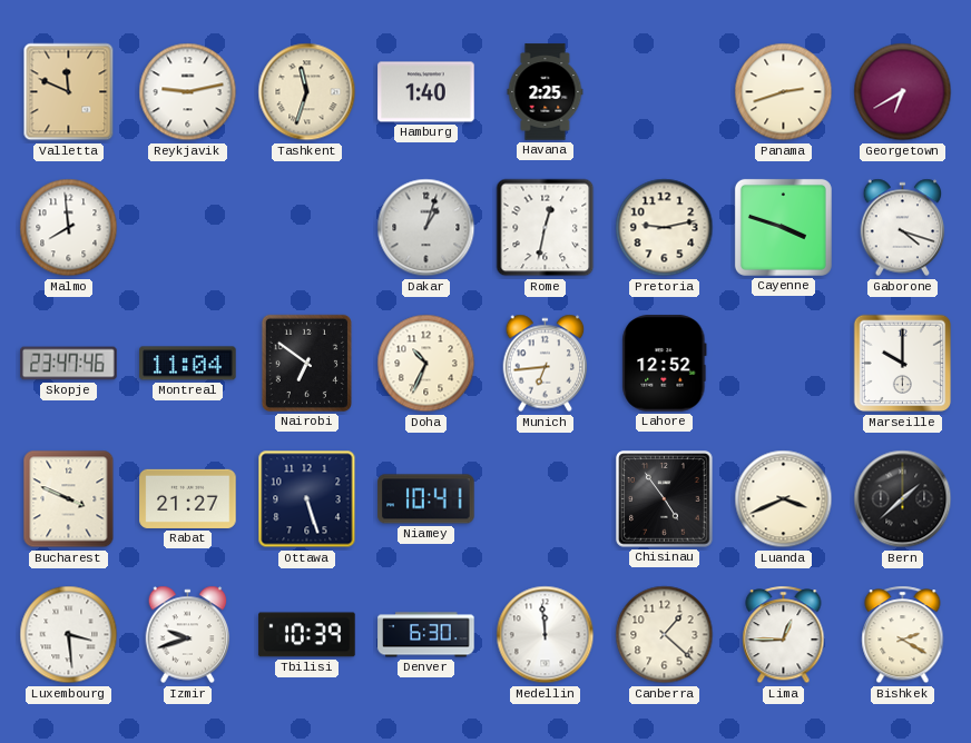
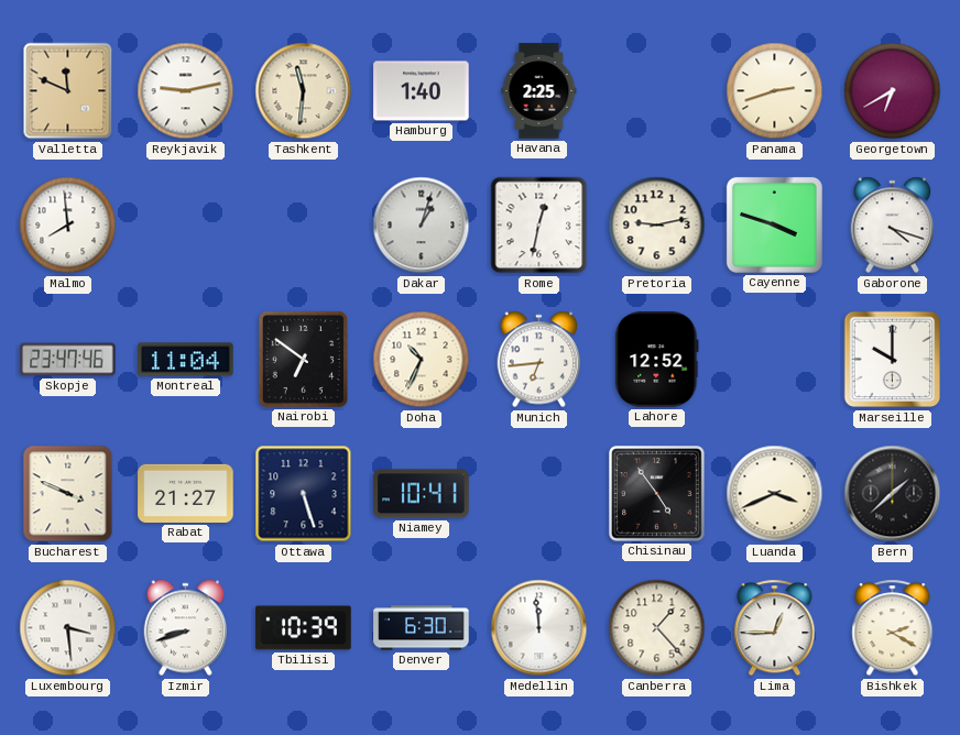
Tashkent: 11:33 -> 11:31 (304, 91)
Izmir: 9:42 -> 8:42 (186, 628)
Canberra: 1:22 -> 1:23 (657, 628)
